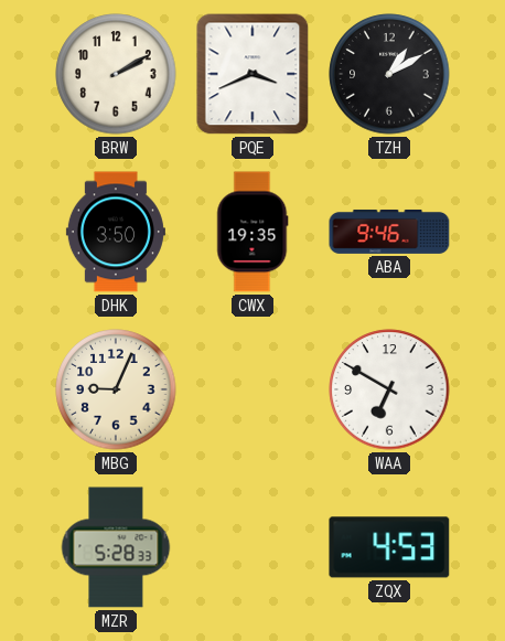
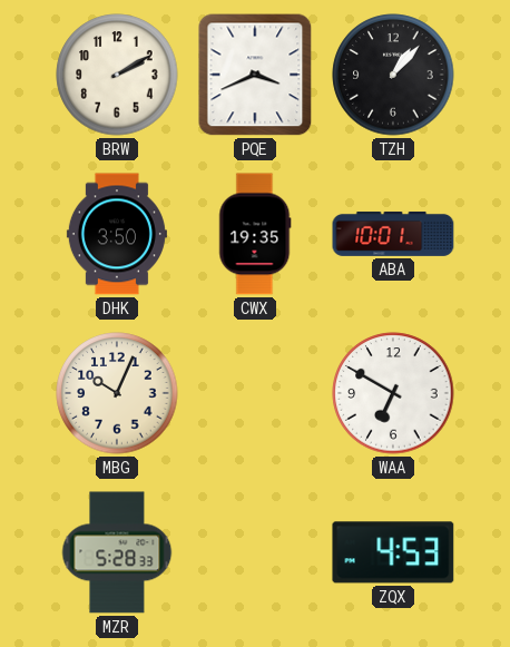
TZH: 1:10 -> 1:07 (393, 75)
ABA: 9:46 -> 10:01 (393, 234)
MBG: 9:04 -> 10:04 (117, 393)
